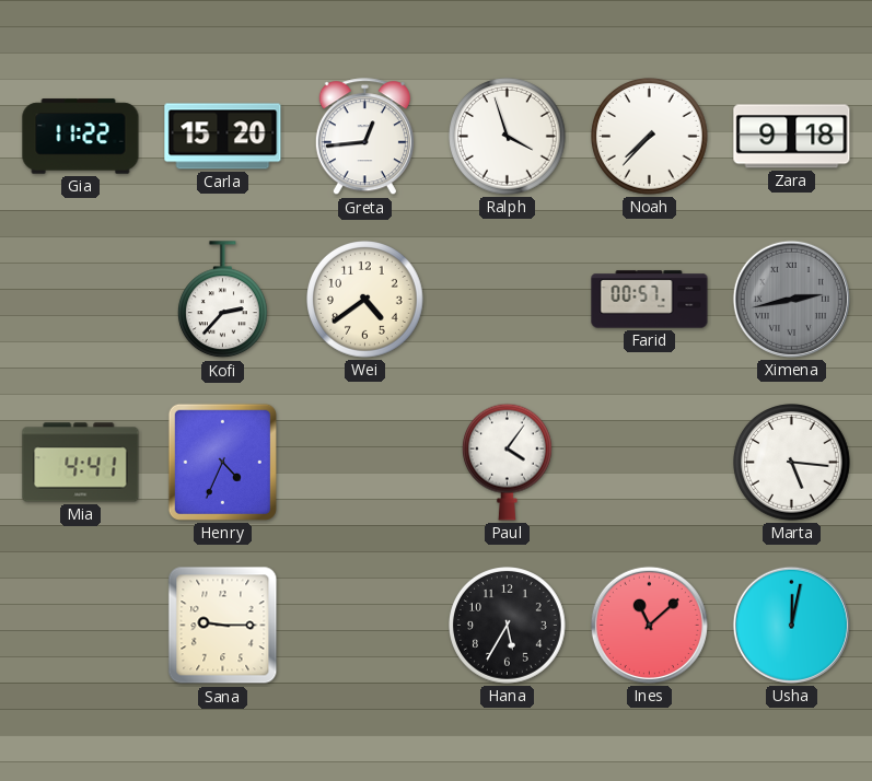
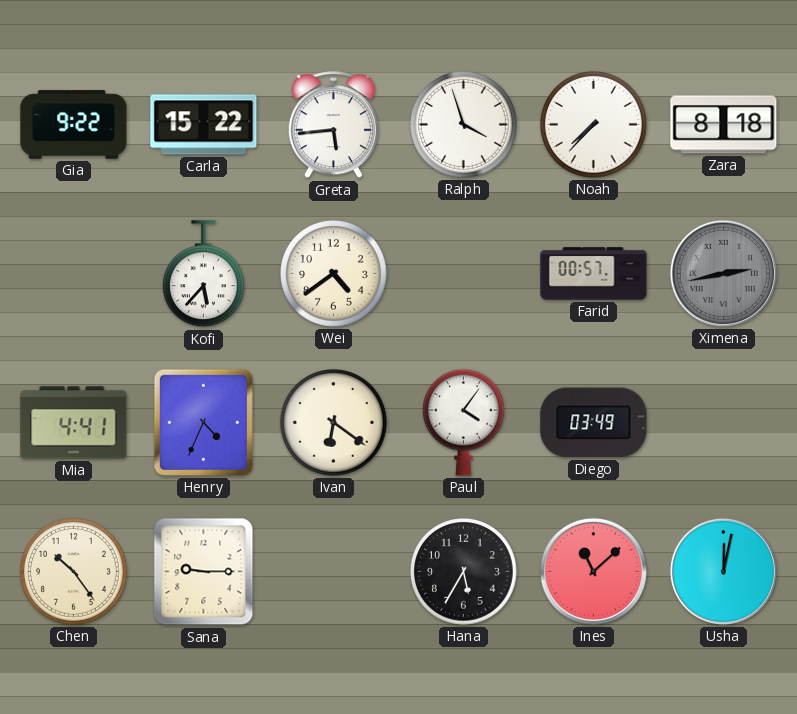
Gia: 11:22 -> 9:22 (74, 125)
Carla: 15:20 -> 15:22 (204, 125)
Greta: 12:44 -> 5:44 (333, 125)
Zara: 9:18 -> 8:18 (724, 125)
Kofi: 2:37 -> 5:37 (203, 274)
Ivan: none -> 6:21 (334, 423)
Diego: none -> 03:49 (594, 423)
Marta: 5:16 -> none (792, 463)
Chen: none -> 10:24 (74, 572)
